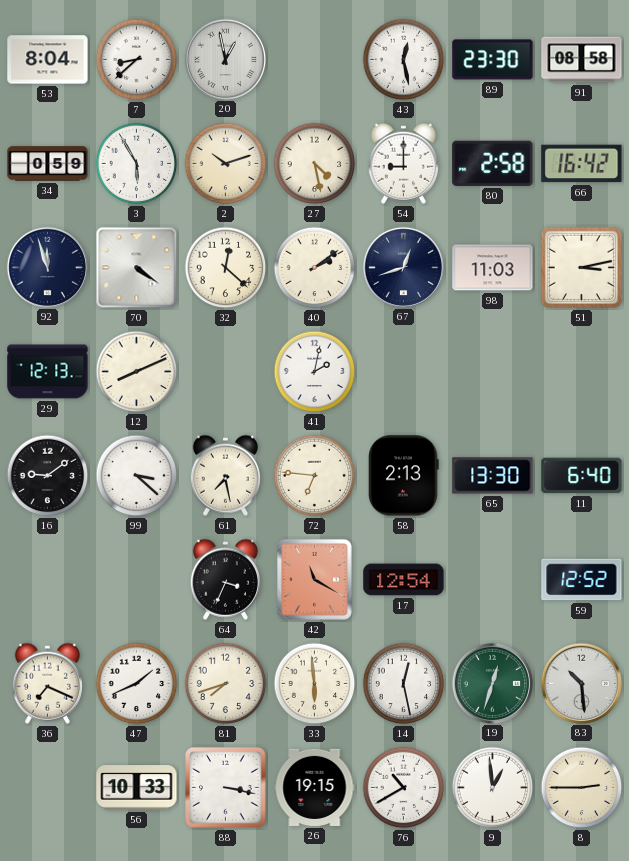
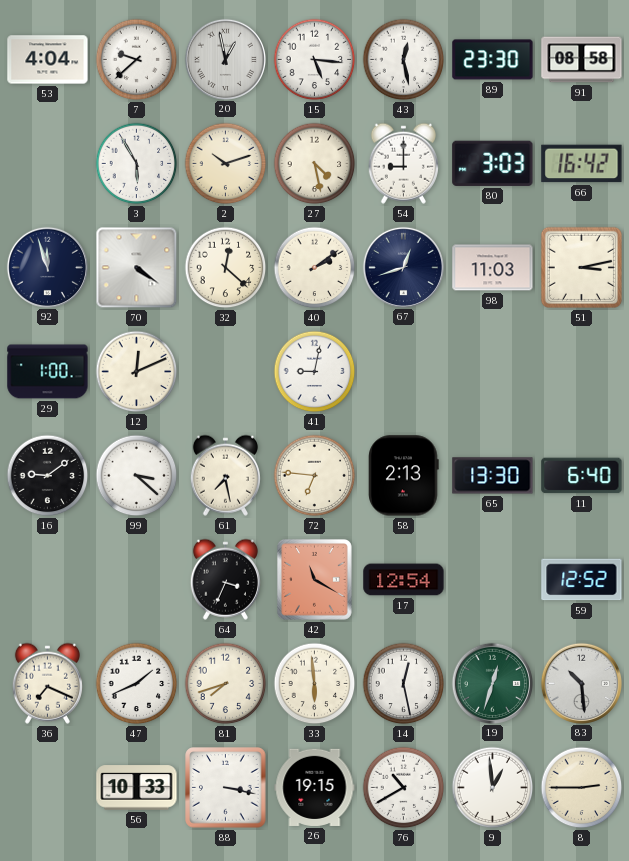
53: 8:04 -> 4:04 (48, 60)
7: 8:38 -> 9:38 (137, 60)
15: none -> 5:16 (315, 60)
34: 0:59 -> none (48, 164)
80: 2:58 -> 3:03 (493, 163)
29: 12:13 -> 1:00 (48, 372)
12: 8:11 -> 12:11 (137, 372)
41: 2:02 -> 9:02 (315, 372)
